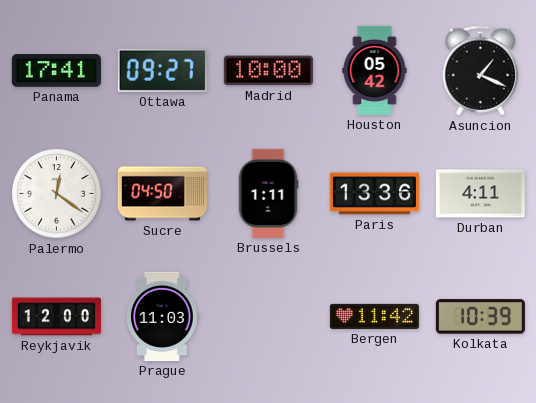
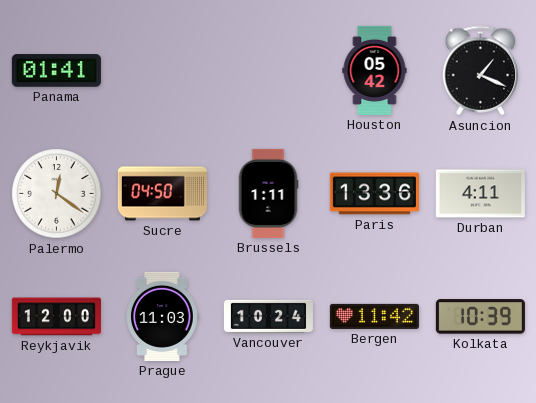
Panama: 17:41 -> 01:41 (56, 71)
Ottawa: 09:27 -> none (162, 70)
Madrid: 10:00 -> none (268, 71)
Vancouver: none -> 10:24 (268, 316)
